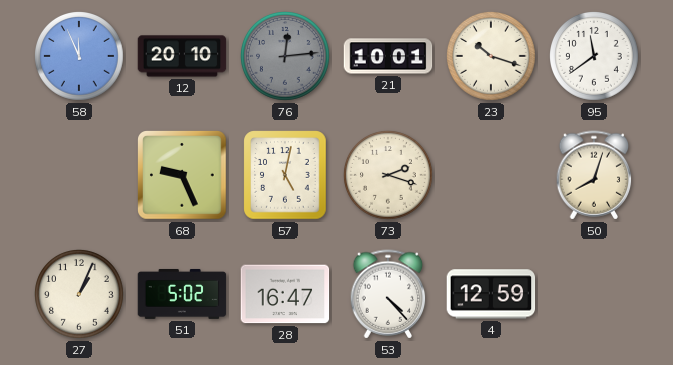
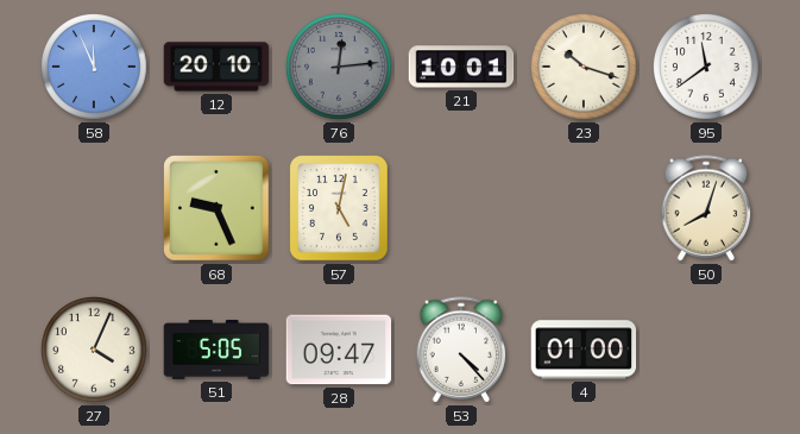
73: 2:18 -> none (389, 176)
27: 1:04 -> 4:04 (95, 351)
51: 5:02 -> 5:05 (216, 350)
28: 16:47 -> 09:47 (339, 350)
4: 12:59 -> 01:00 (584, 350)
